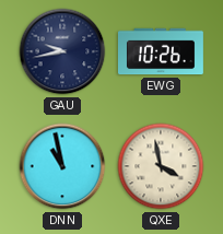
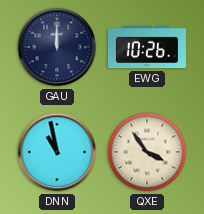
GAU: 9:43 -> 12:00 (57, 47)
QXE: 3:58 -> 3:54 (147, 152)
